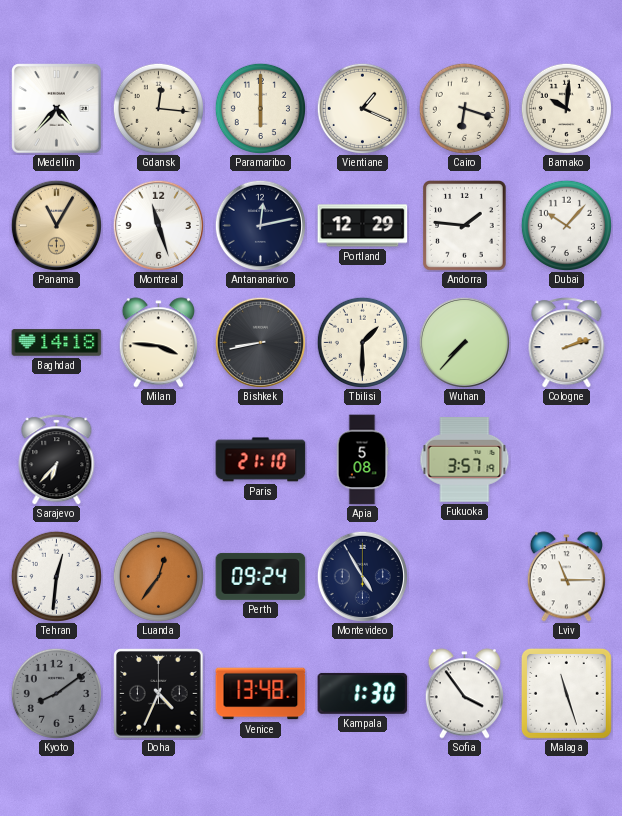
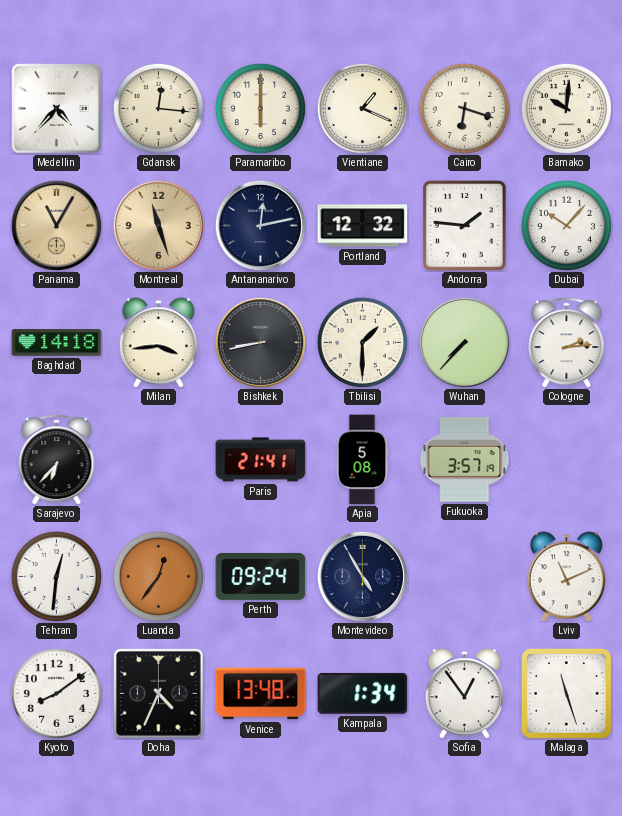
Montreal dial: white -> champagne (158, 225)
Portland: 12:29 -> 12:32 (363, 226)
Milan: 3:46 -> 3:44 (158, 343)
Cologne: 2:12 -> 2:14 (567, 343)
Paris: 21:10 -> 21:41 (261, 460)
Lviv: 11:15 -> 11:11 (566, 577)
Kyoto dial: grey -> white (56, 693)
Kampala: 1:30 -> 1:34 (363, 693)
Sofia: 3:54 -> 12:54 (464, 694)
